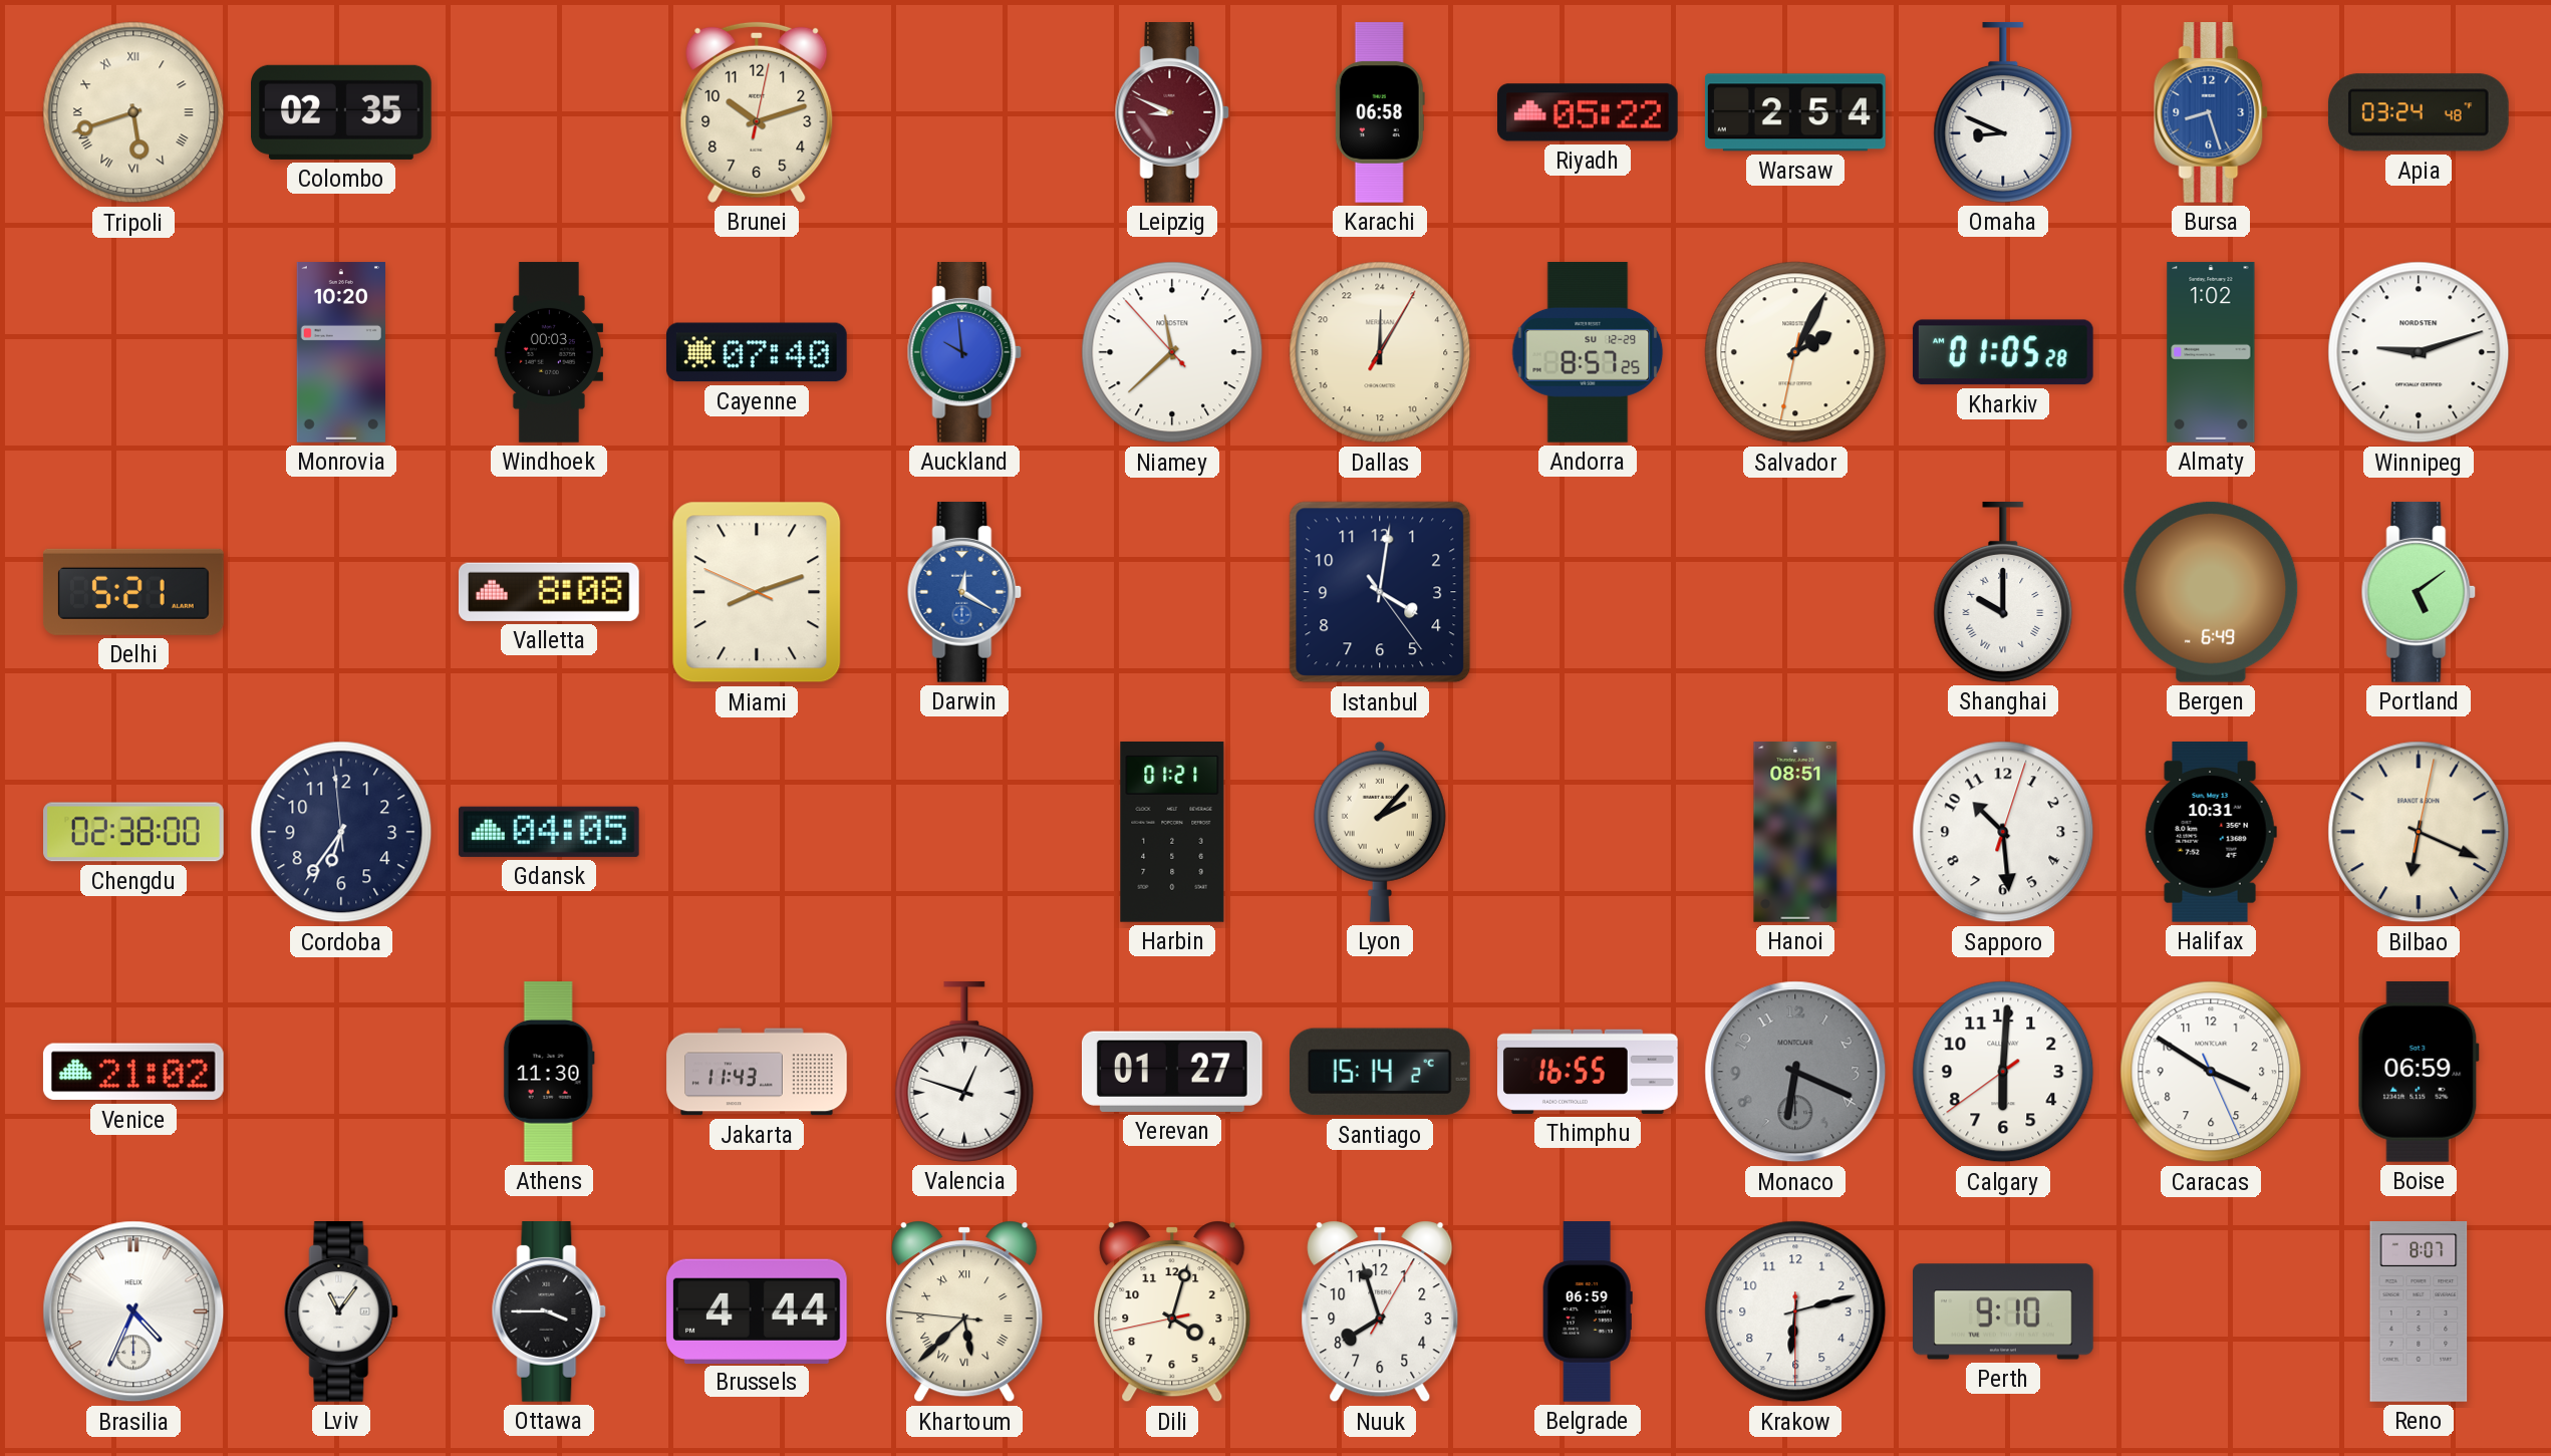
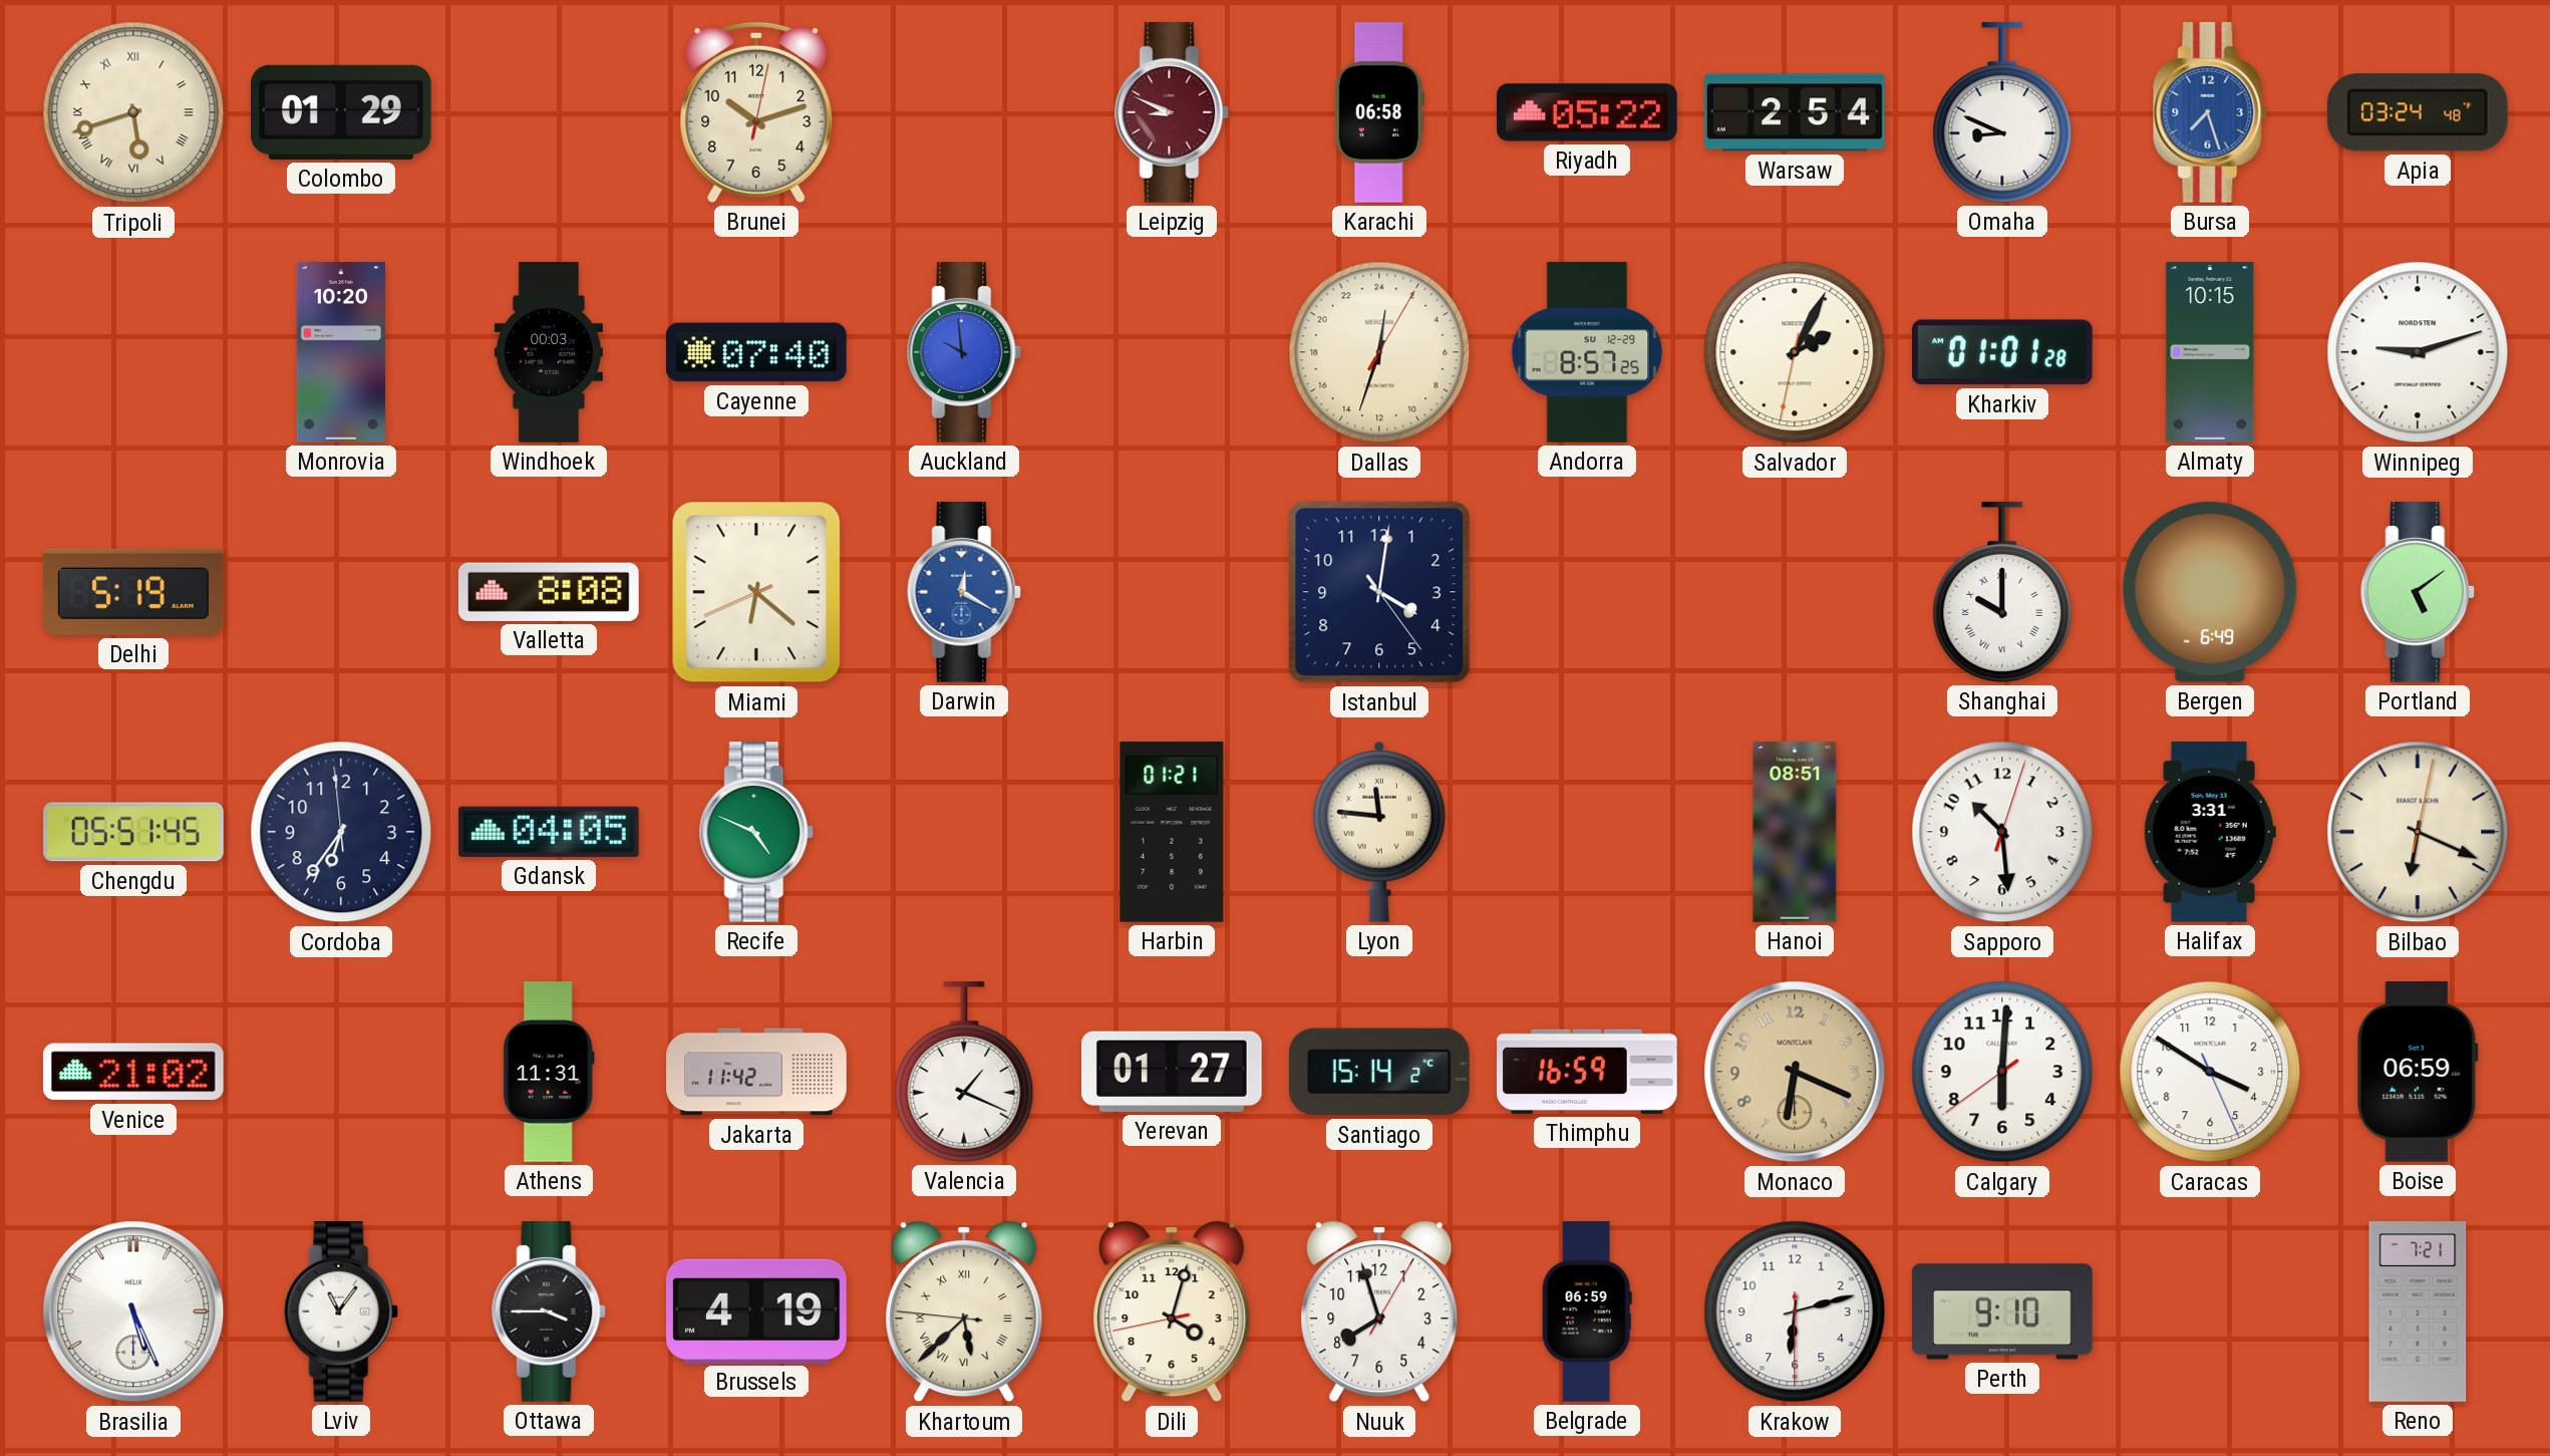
Colombo: 02:35 -> 01:29 (342, 112)
Bursa: 8:27 -> 7:27 (2210, 113)
Niamey: 11:37 -> none (1172, 352)
Dallas: 0:05 -> 0:33 (1379, 352)
Kharkiv: 01:05 -> 01:01 (2002, 352)
Almaty: 1:02 -> 10:15 (2210, 352)
Delhi: 5:21 -> 5:19 (133, 592)
Miami: 8:11 -> 6:21 (756, 592)
Chengdu: 02:38 -> 05:51 (133, 832)
Recife: none -> 4:49 (756, 833)
Lyon: 2:07 -> 11:46 (1379, 832)
Halifax: 10:31 -> 3:31 (2210, 833)
Athens: 11:30 -> 11:31 (549, 1072)
Jakarta: 11:43 -> 11:42 (756, 1072)
Valencia: 12:48 -> 1:19 (964, 1072)
Thimphu: 16:55 -> 16:59 (1588, 1072)
Monaco dial: grey -> champagne (1795, 1072)
Brasilia: 4:34 -> 5:26 (133, 1312)
Brussels: 4:44 -> 4:19 (757, 1311)
Reno: 8:07 -> 7:21 (2418, 1312)
